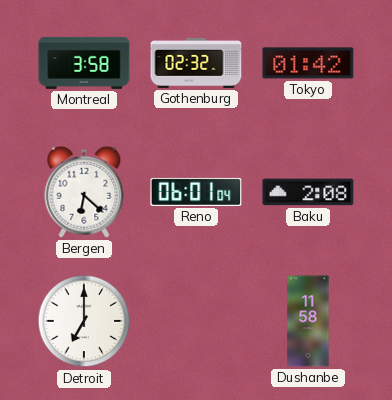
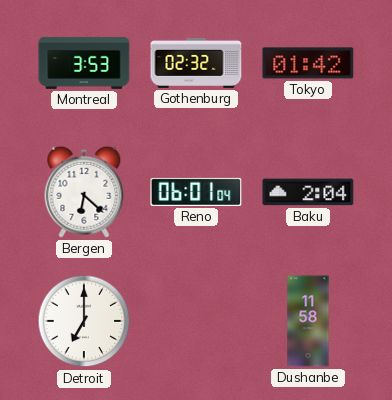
Montreal: 3:58 -> 3:53 (84, 63)
Baku: 2:08 -> 2:04 (308, 192)
